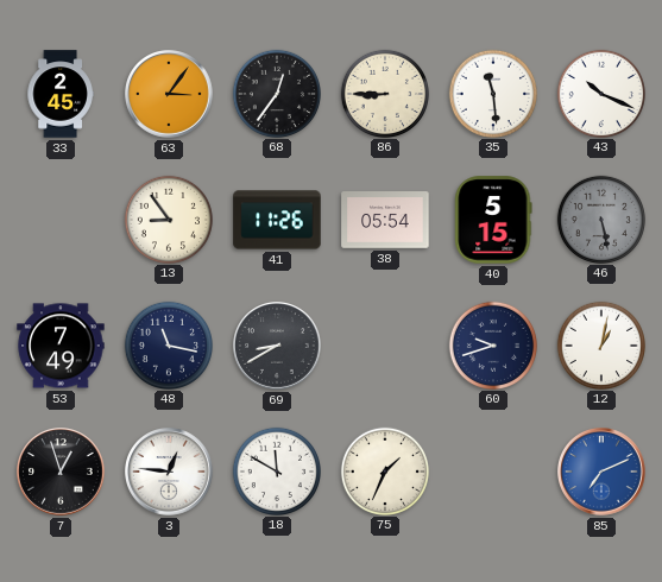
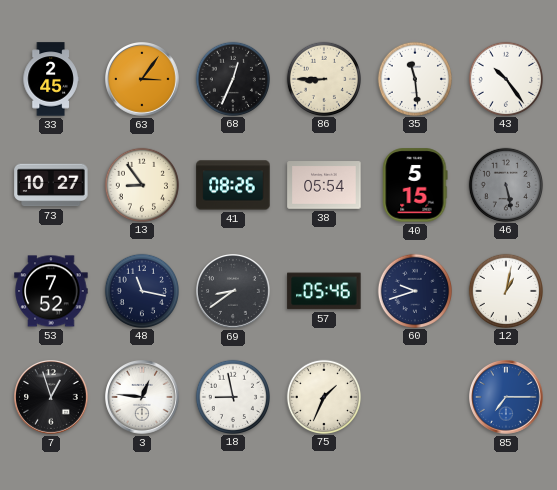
68: 12:36 -> 12:34 (232, 78)
43: 10:19 -> 10:24 (505, 78)
73: none -> 10:27 (51, 185)
41: 11:26 -> 08:26 (233, 185)
53: 7:49 -> 7:52 (51, 291)
69: 8:40 -> 8:39 (234, 292)
57: none -> 05:46 (324, 291)
18: 11:50 -> 8:58 (232, 396)
85: 7:11 -> 7:15 (507, 398)
